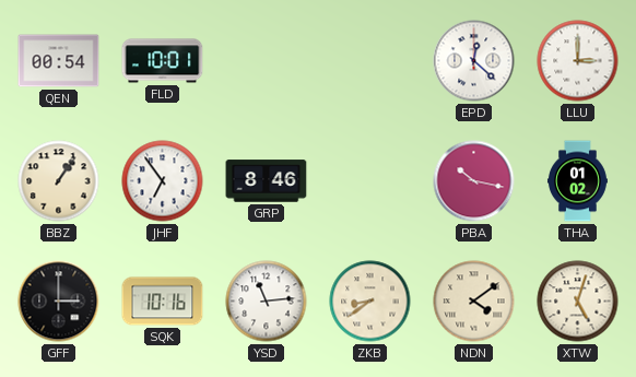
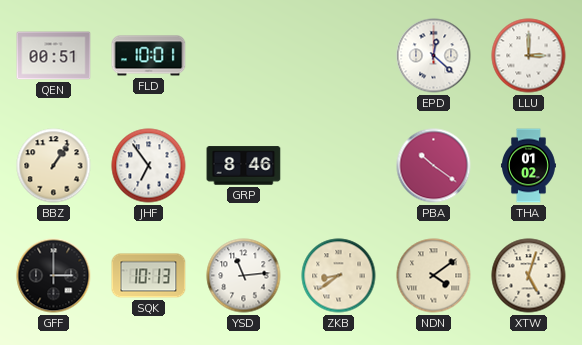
QEN: 00:54 -> 00:51 (54, 56)
PBA: 10:17 -> 10:21 (434, 166)
SQK: 10:16 -> 10:13 (149, 276)
